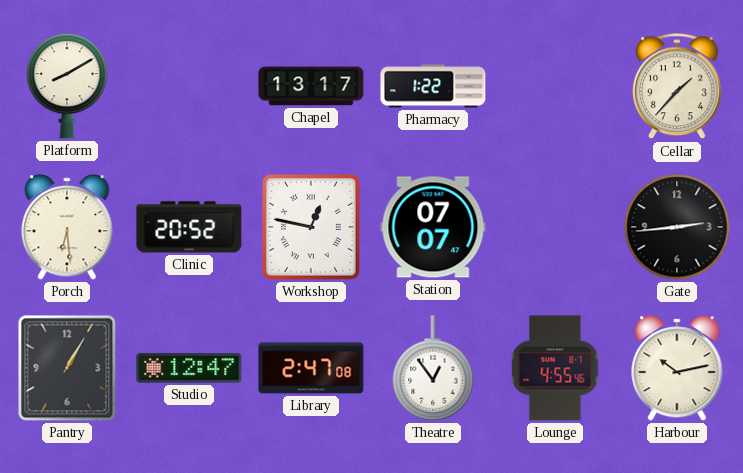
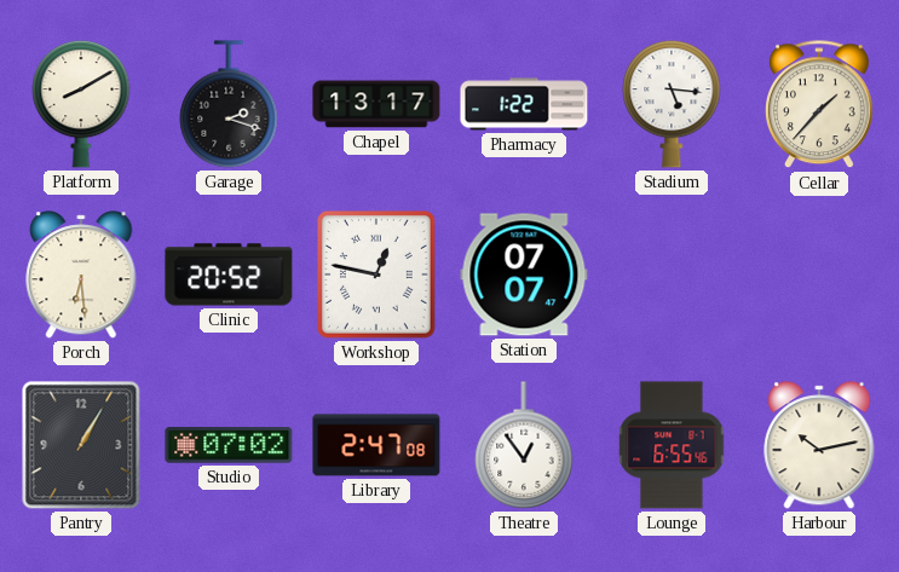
Garage: none -> 2:18 (229, 104)
Stadium: none -> 5:16 (672, 104)
Gate: 2:44 -> none (677, 227)
Studio: 12:47 -> 07:02 (229, 445)
Lounge: 4:55 -> 6:55 (672, 445)
